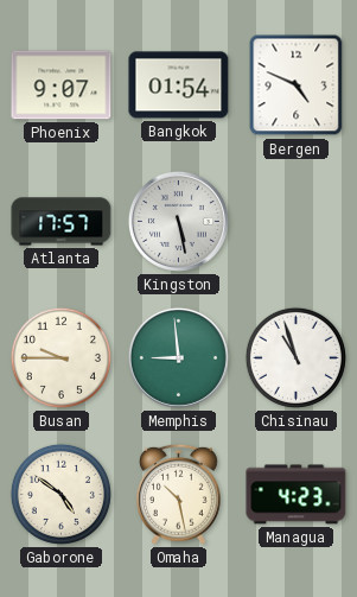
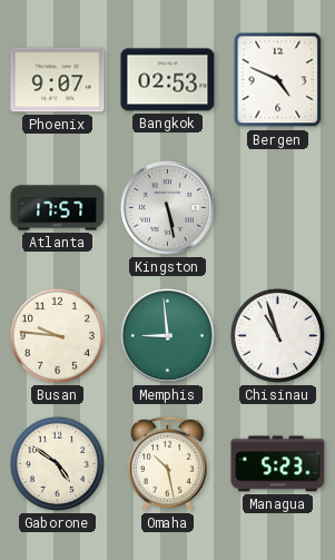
Bangkok: 01:54 -> 02:53 (168, 80)
Busan: 9:45 -> 9:46 (57, 335)
Managua: 4:23 -> 5:23 (278, 464)
